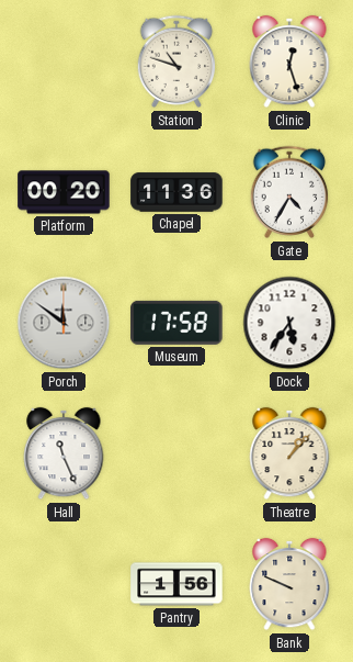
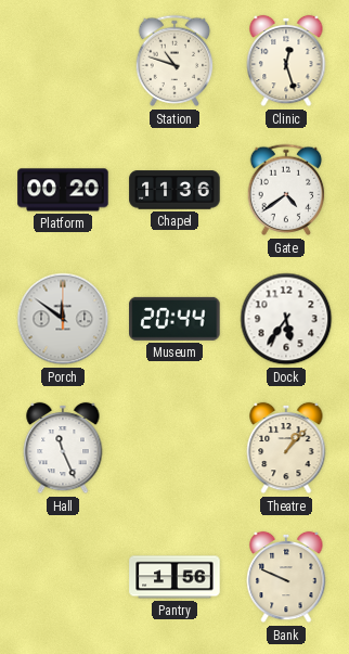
Gate: 4:35 -> 4:39 (286, 190)
Museum: 17:58 -> 20:44 (174, 319)
